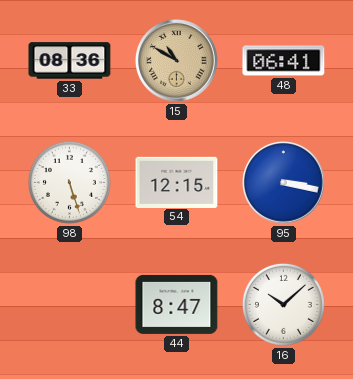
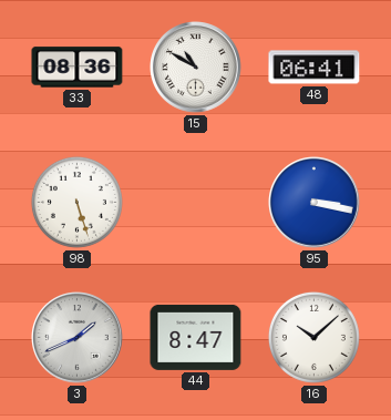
15 dial: champagne -> white (196, 68)
54: 12:15 -> none (177, 182)
3: none -> 1:41 (78, 338)
